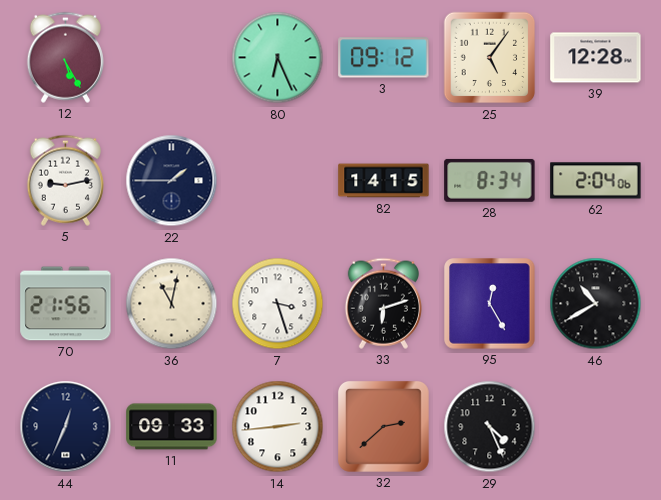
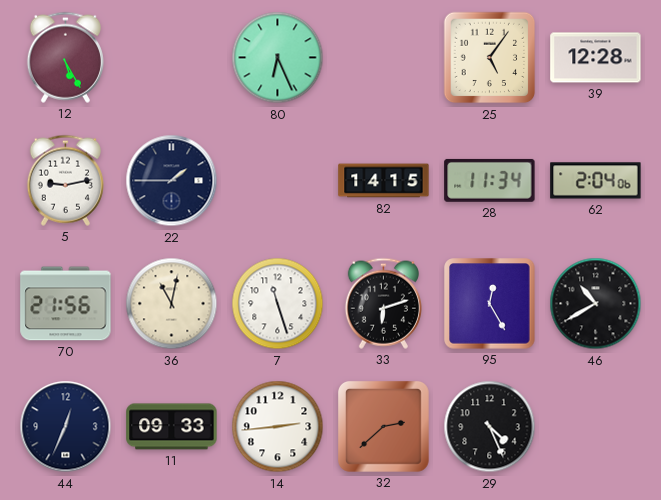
3: 09:12 -> none (384, 58)
28: 8:34 -> 11:34 (490, 180)
7: 3:27 -> 11:27 (278, 304)
